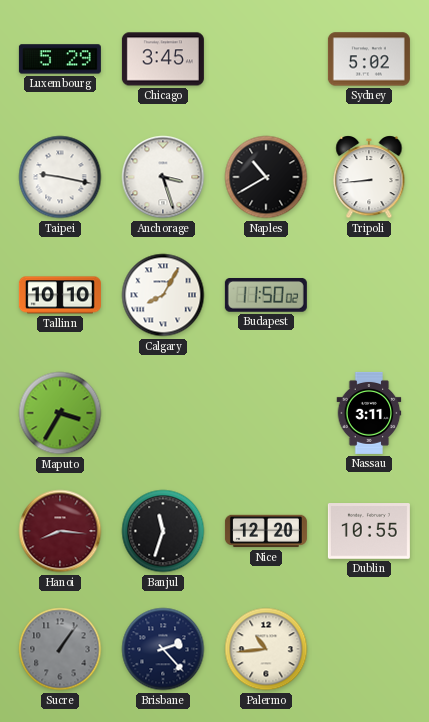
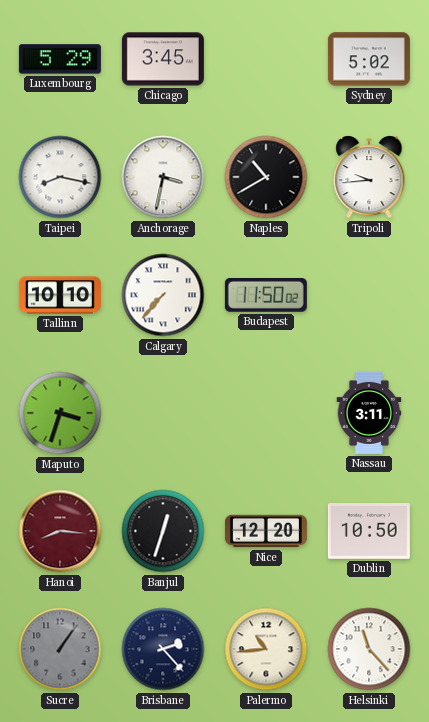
Taipei: 9:17 -> 8:17 (60, 177)
Anchorage: 3:27 -> 3:32 (163, 177)
Tripoli: 8:44 -> 9:44 (369, 177)
Calgary: 8:05 -> 7:37 (163, 295)
Maputo: 3:35 -> 3:33 (60, 413)
Banjul: 11:33 -> 12:33 (163, 531)
Dublin: 10:55 -> 10:50 (369, 531)
Helsinki: none -> 11:23 (369, 649)
